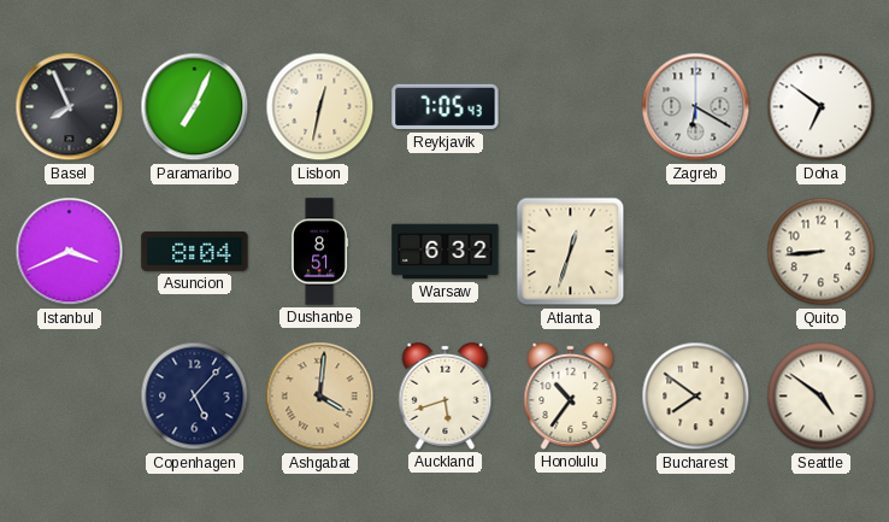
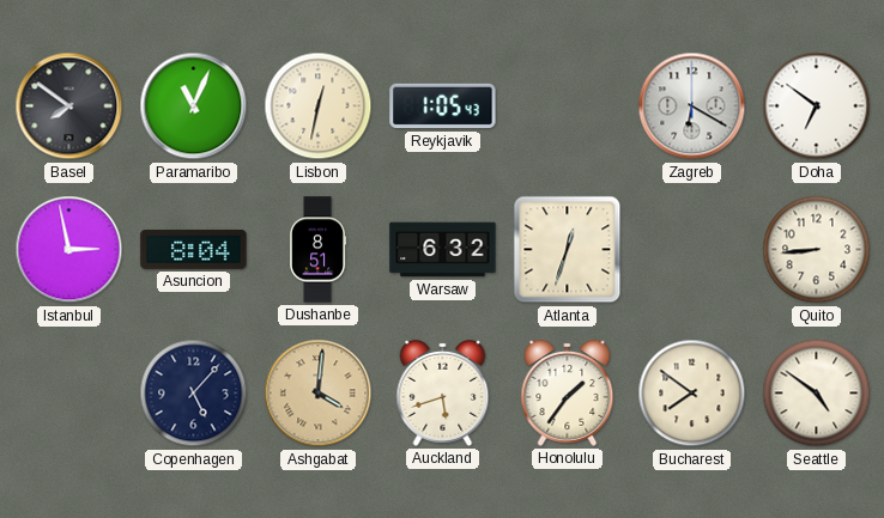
Basel: 7:56 -> 7:51 (69, 106)
Paramaribo: 7:04 -> 11:04 (194, 106)
Reykjavik: 7:05 -> 1:05 (443, 106)
Istanbul: 3:41 -> 2:58 (69, 250)
Honolulu: 10:36 -> 1:36 (568, 392)
